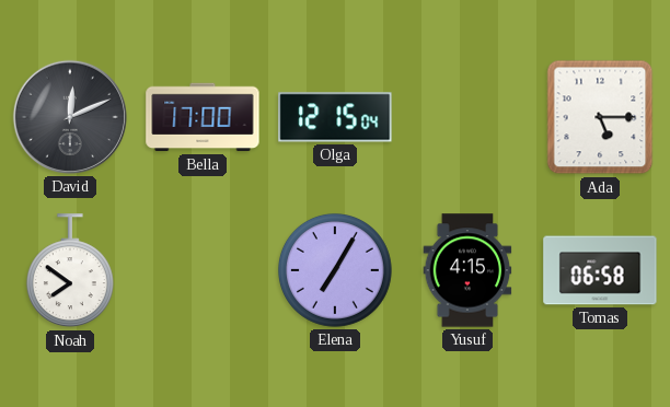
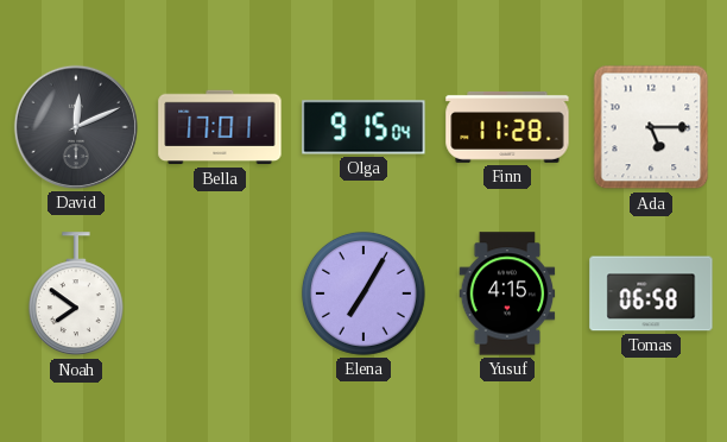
Bella: 17:00 -> 17:01 (220, 127)
Olga: 12:15 -> 9:15 (363, 127)
Finn: none -> 11:28 (507, 128)
